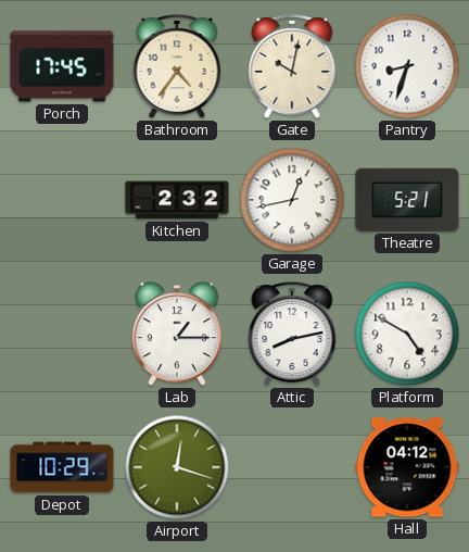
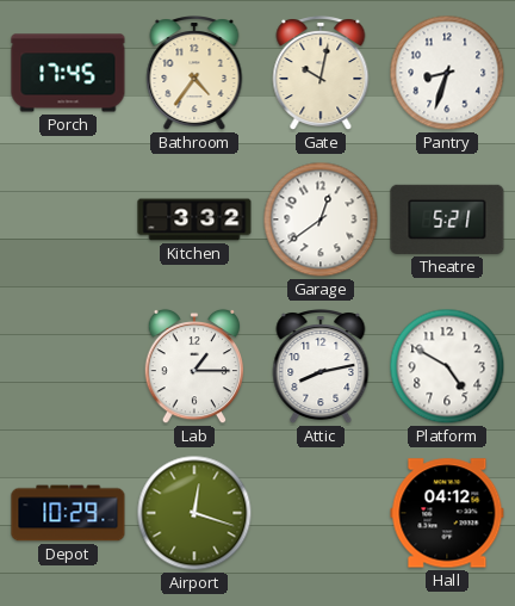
Kitchen: 2:32 -> 3:32 (194, 219)
Garage: 12:43 -> 12:39 (321, 219)
